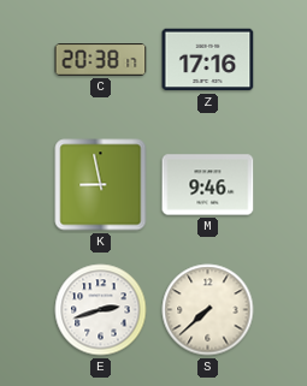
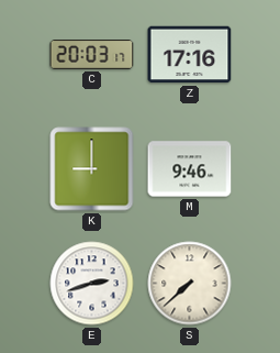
C: 20:38 -> 20:03 (92, 55)
K: 8:58 -> 9:00 (92, 169)
